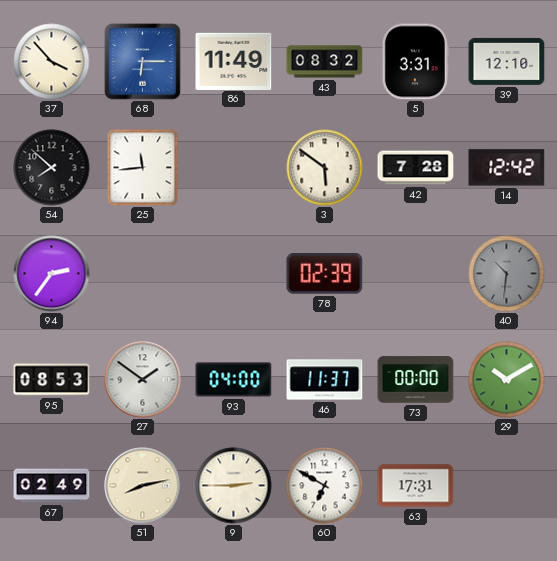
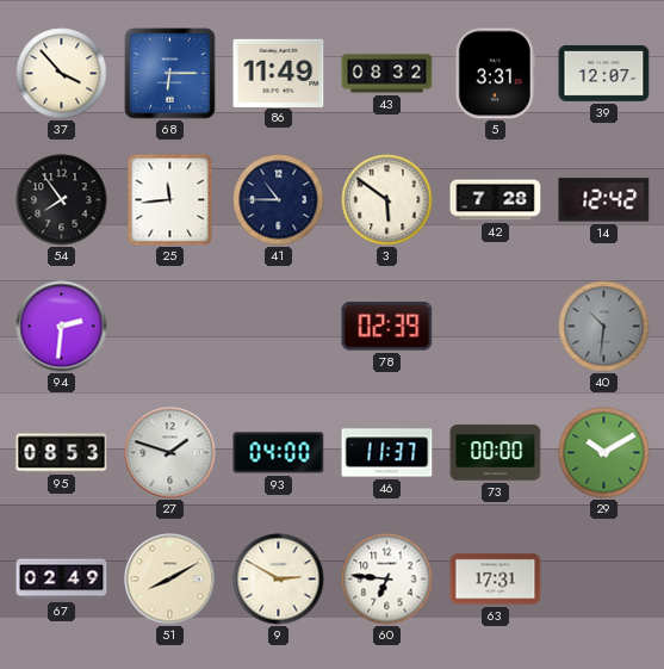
39: 12:10 -> 12:07 (604, 73)
54: 7:52 -> 7:54 (62, 200)
41: none -> 10:45 (279, 200)
94: 2:36 -> 2:31 (62, 327)
27: 1:51 -> 1:48 (170, 453)
51: 8:13 -> 8:10 (170, 580)
9: 2:45 -> 2:50 (279, 580)
60: 6:50 -> 6:46 (387, 580)
